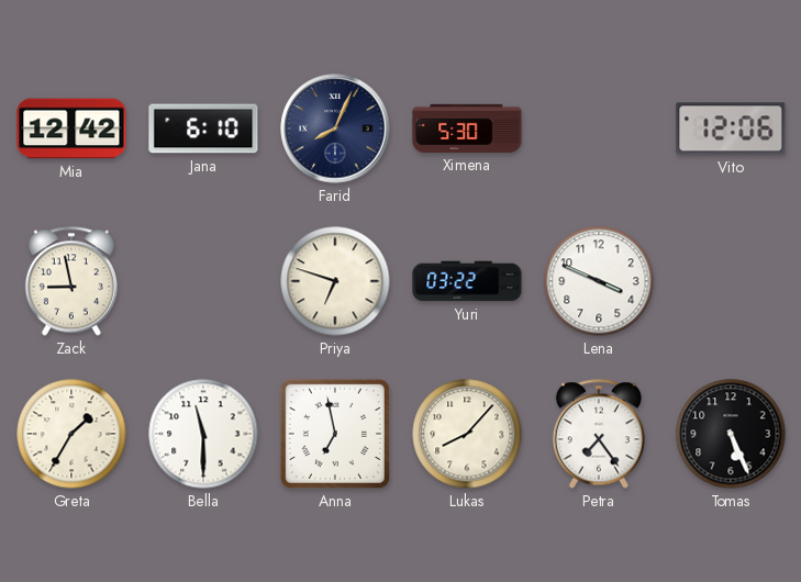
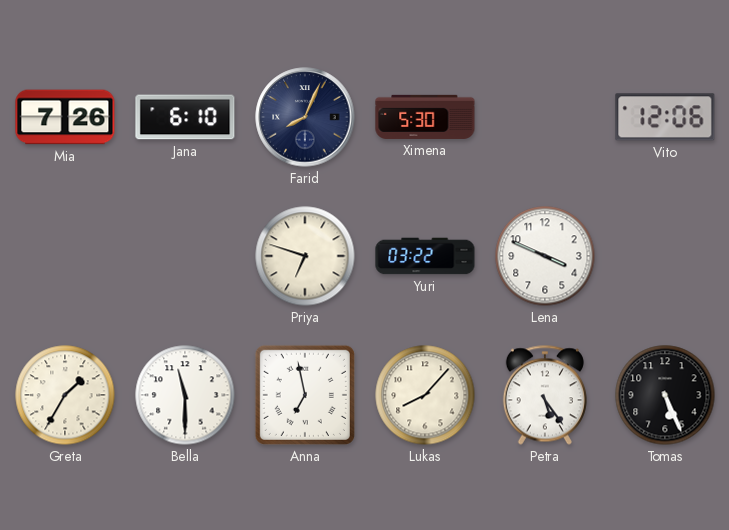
Mia: 12:42 -> 7:26 (65, 117)
Zack: 8:58 -> none (71, 281)
Petra: 7:24 -> 5:24 (545, 395)
